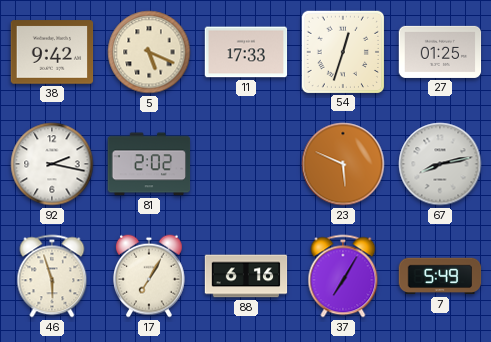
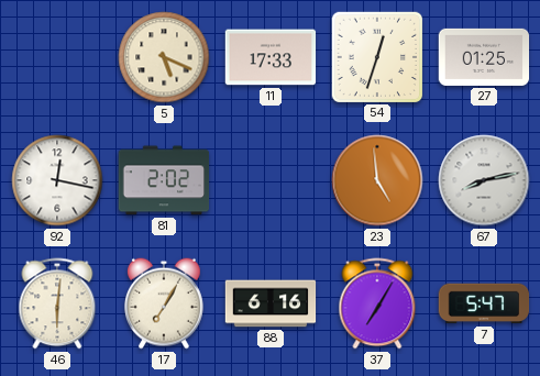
38: 9:42 -> none (52, 52)
92: 2:17 -> 12:17 (57, 180)
23: 5:49 -> 4:59 (377, 180)
46: 5:57 -> 6:01 (57, 303)
7: 5:49 -> 5:47 (484, 303)
